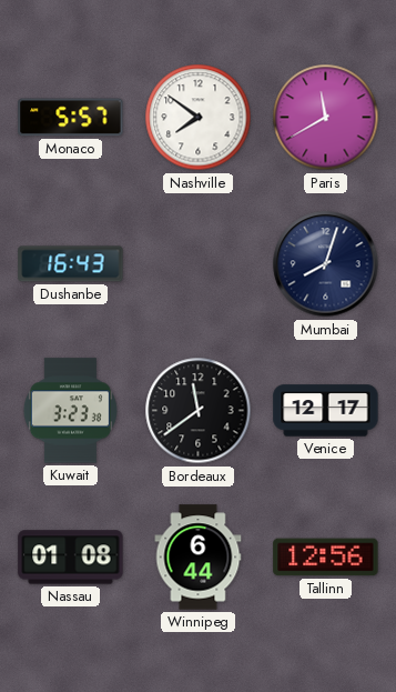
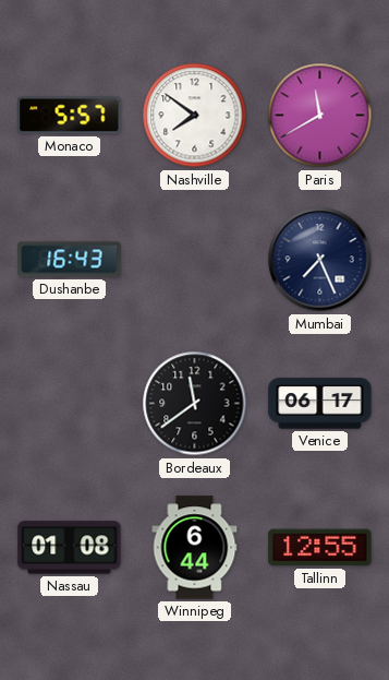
Mumbai: 8:03 -> 7:26 (320, 260)
Kuwait: 3:23 -> none (70, 411)
Venice: 12:17 -> 06:17 (320, 404)
Tallinn: 12:56 -> 12:55 (320, 548)
